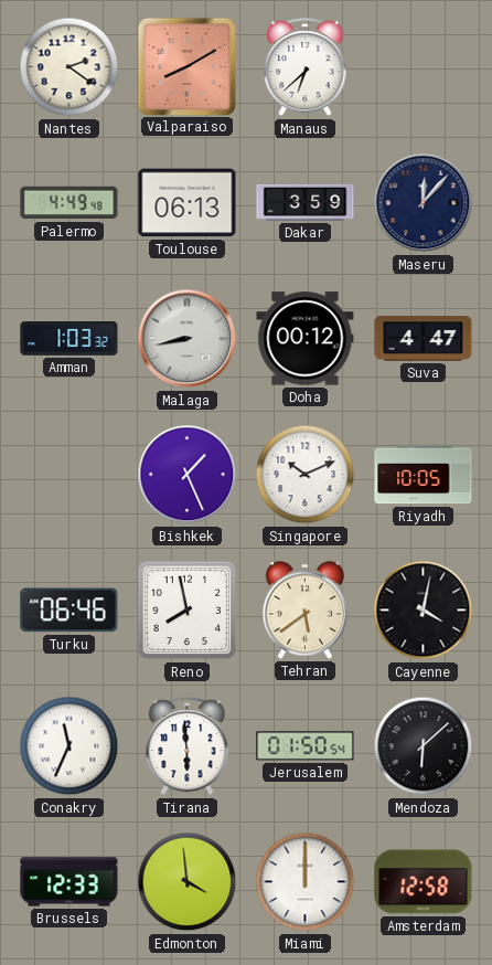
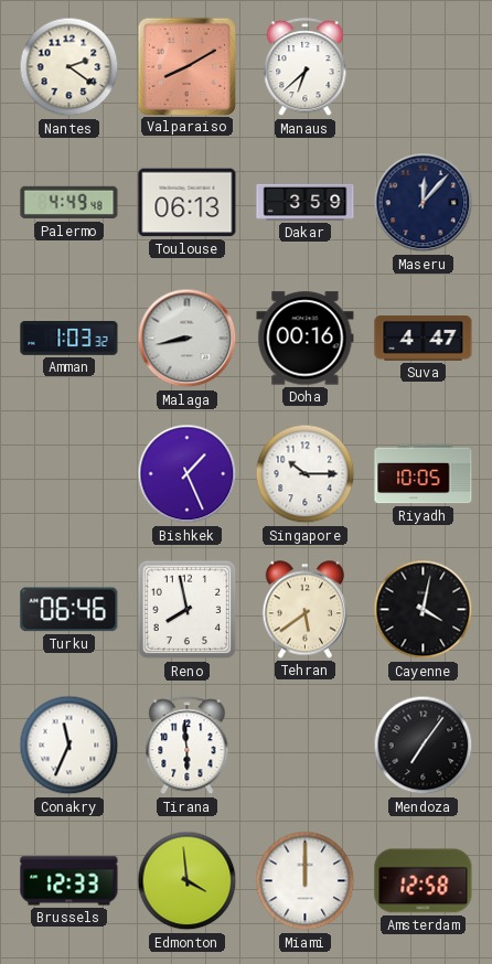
Doha: 00:12 -> 00:16 (306, 339)
Singapore: 10:11 -> 10:15 (306, 474)
Jerusalem: 01:50 -> none (306, 746)
Mendoza: 6:08 -> 7:06 (424, 746)
